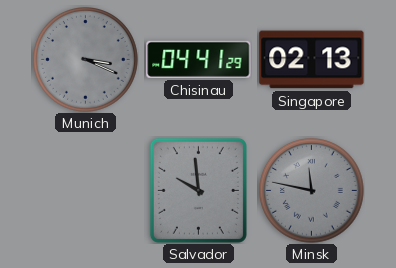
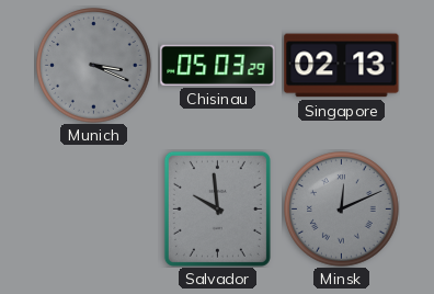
Chisinau: 04:41 -> 05:03 (218, 65)
Minsk: 11:47 -> 12:11 (342, 210)
